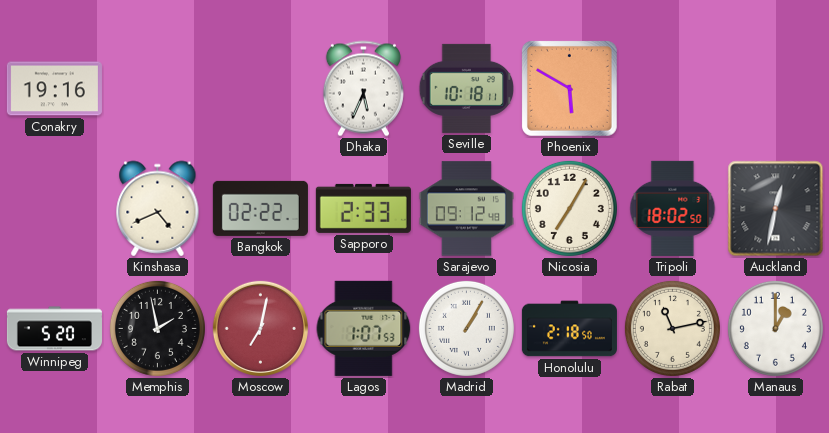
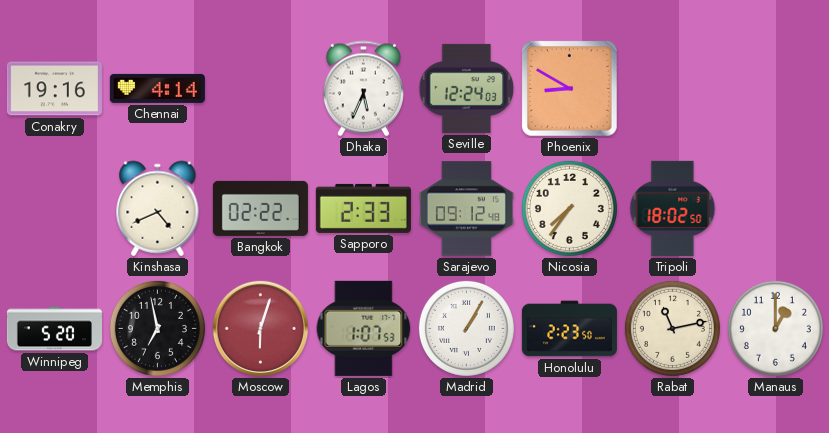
Chennai: none -> 4:14 (157, 88)
Seville: 10:18 -> 12:24 (467, 88)
Phoenix: 5:50 -> 8:50 (569, 88)
Nicosia: 7:05 -> 7:36 (569, 208)
Auckland: 12:32 -> none (776, 209)
Memphis: 1:58 -> 6:58 (157, 328)
Moscow: 7:02 -> 6:03 (260, 328)
Honolulu: 2:18 -> 2:23 (569, 329)
